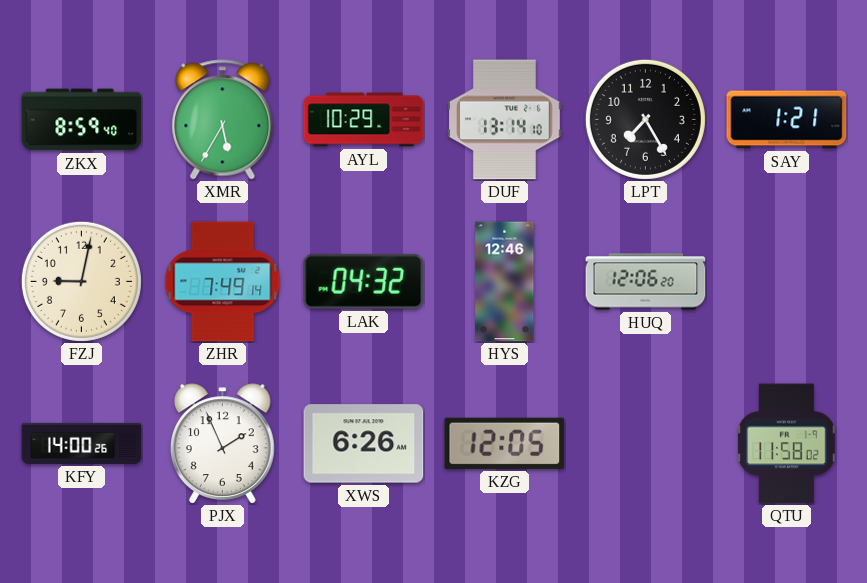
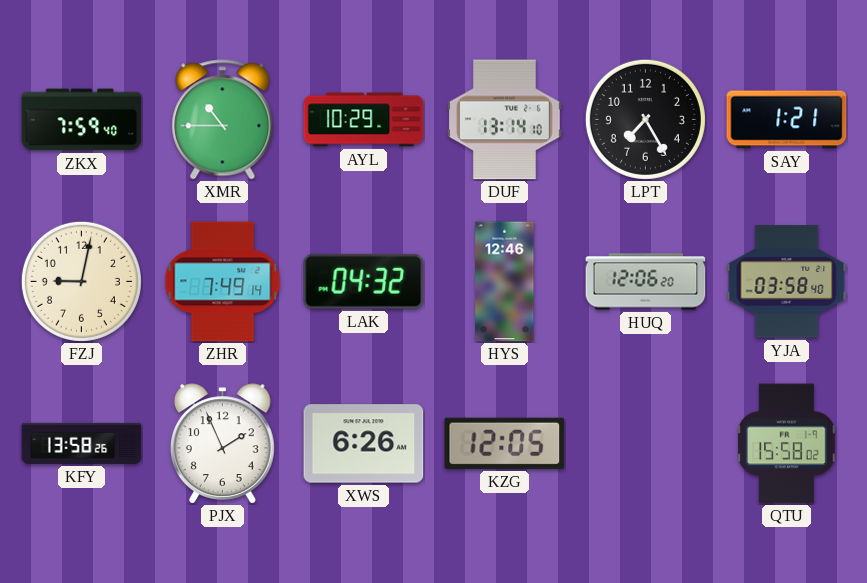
ZKX: 8:59 -> 7:59 (82, 120)
XMR: 5:35 -> 10:45 (223, 120)
YJA: none -> 03:58 (787, 282)
KFY: 14:00 -> 13:58 (82, 443)
QTU: 11:58 -> 15:58 (787, 444)
